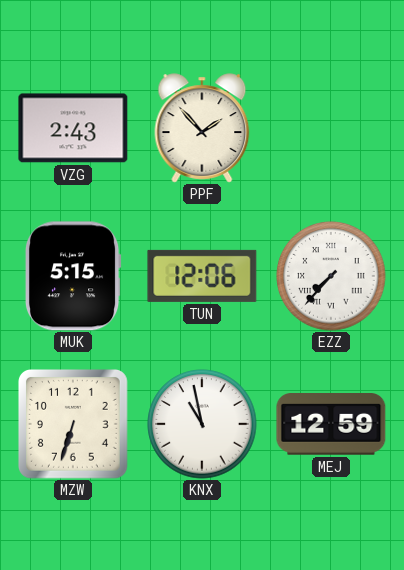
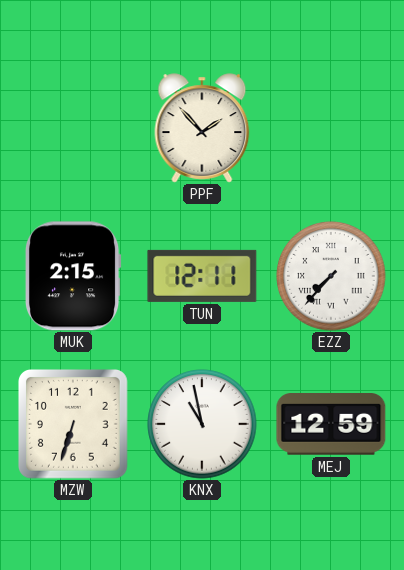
VZG: 2:43 -> none (73, 128)
MUK: 5:15 -> 2:15 (73, 276)
TUN: 12:06 -> 12:11 (202, 276)
